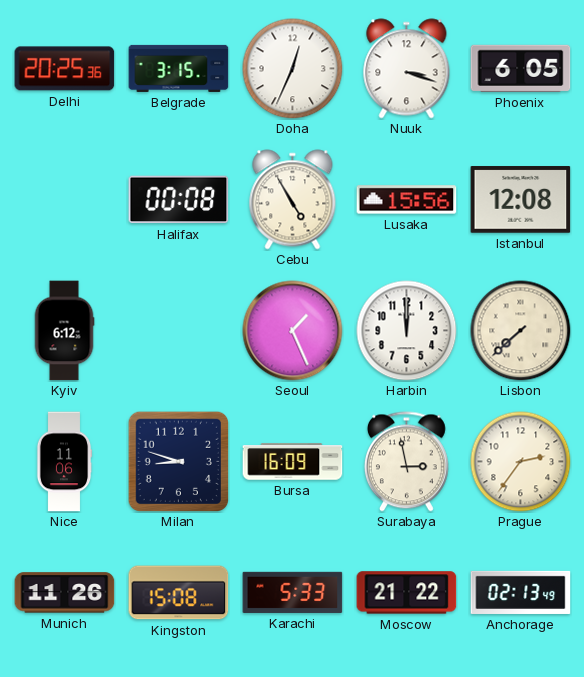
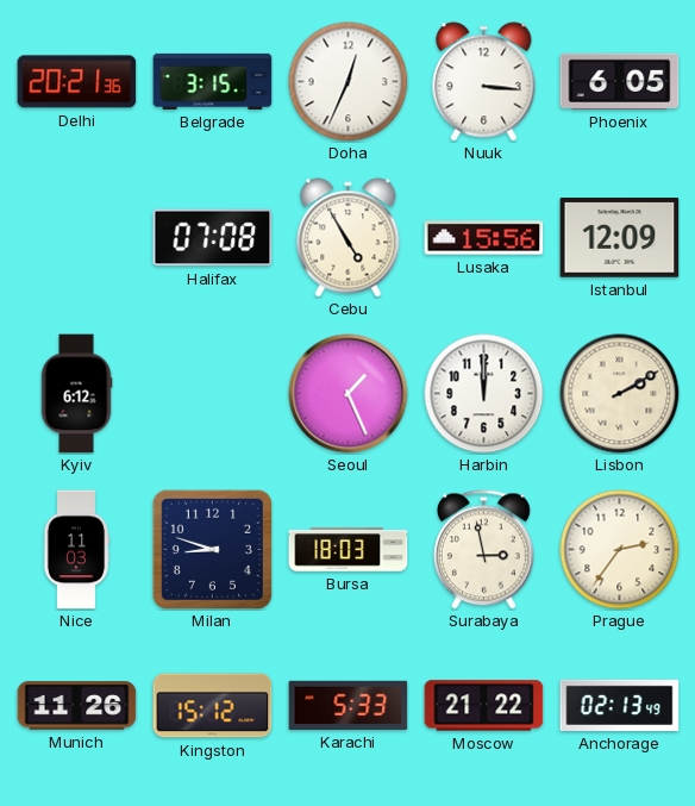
Delhi: 20:25 -> 20:21 (77, 82)
Nuuk: 3:18 -> 3:16 (484, 82)
Halifax: 00:08 -> 07:08 (213, 238)
Istanbul: 12:08 -> 12:09 (620, 238)
Lisbon: 7:38 -> 2:10 (620, 394)
Nice: 11:06 -> 11:03 (76, 550)
Bursa: 16:09 -> 18:03 (349, 550)
Kingston: 15:08 -> 15:12 (213, 706)
